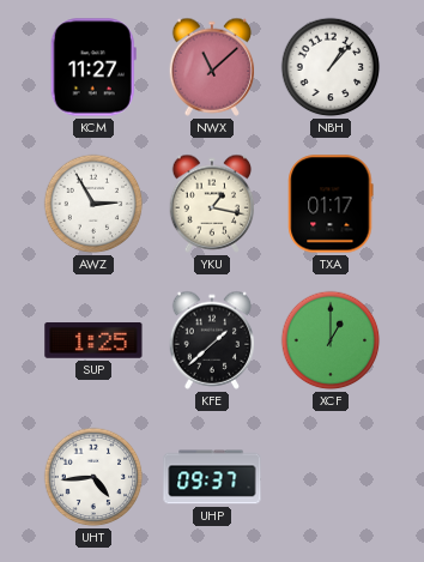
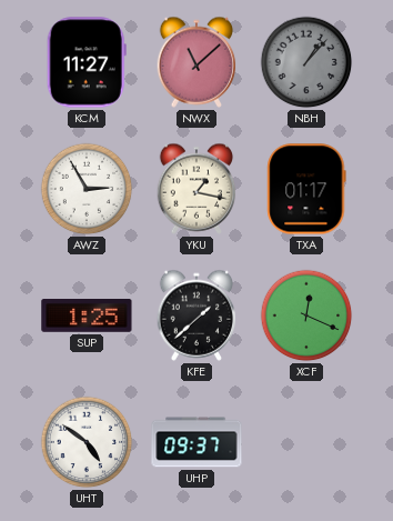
NBH dial: white -> grey (306, 62)
XCF: 1:00 -> 12:19 (306, 315)
UHT: 4:44 -> 4:51 (87, 442)
